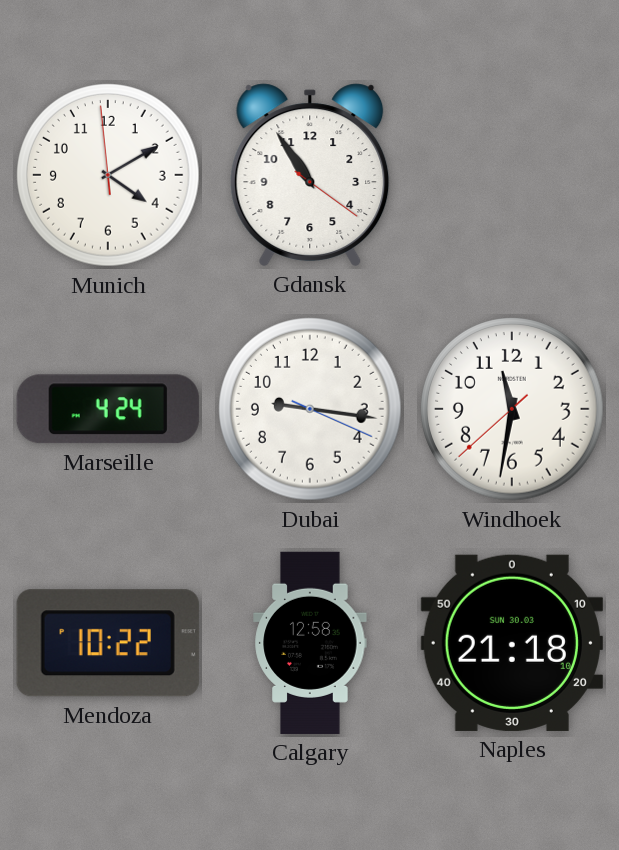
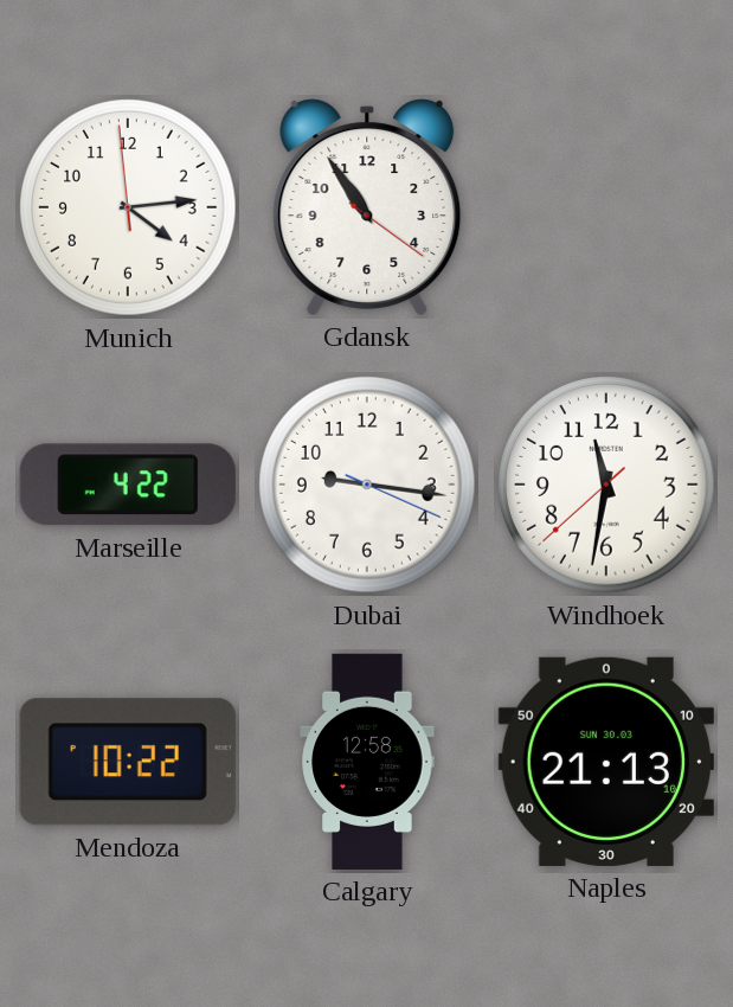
Munich: 4:09 -> 4:13 (129, 209)
Marseille: 4:24 -> 4:22 (128, 485)
Naples: 21:18 -> 21:13 (606, 762)
